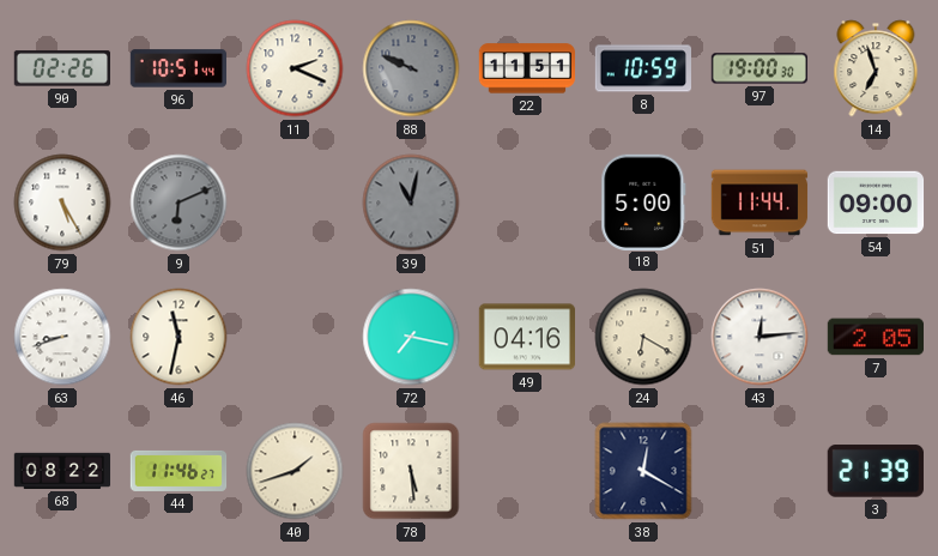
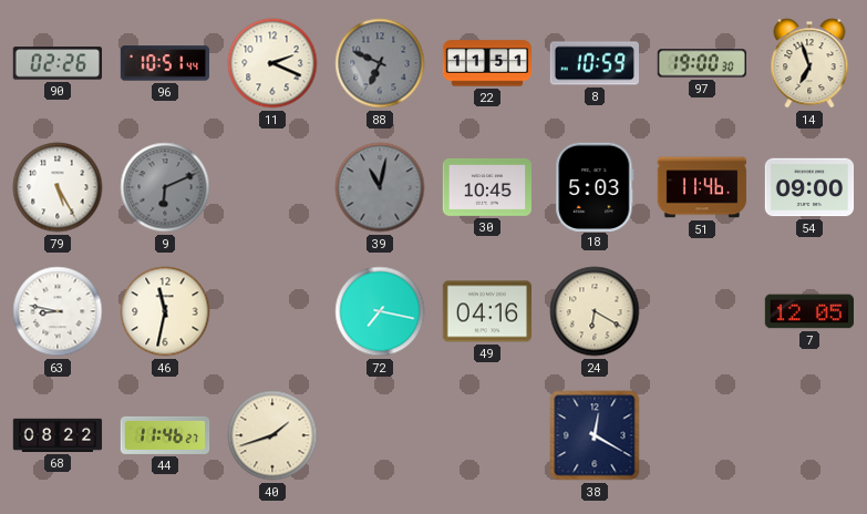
88: 9:49 -> 6:49 (380, 63)
30: none -> 10:45 (486, 187)
18: 5:00 -> 5:03 (595, 186)
51: 11:44 -> 11:46 (702, 187)
63: 8:42 -> 8:47 (58, 311)
43: 12:14 -> none (760, 337)
7: 2:05 -> 12:05 (808, 311)
78: 5:29 -> none (411, 471)
3: 21:39 -> none (876, 471)
